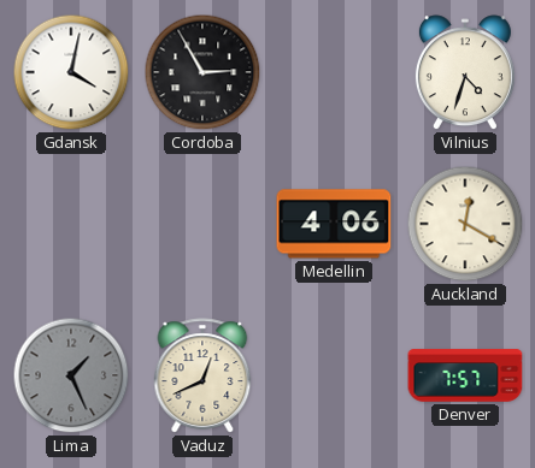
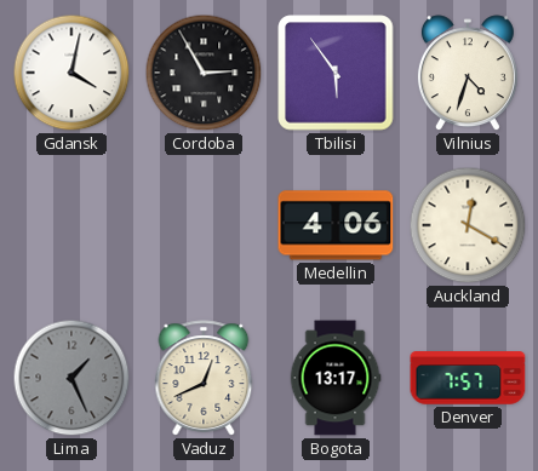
Tbilisi: none -> 5:54 (336, 73)
Bogota: none -> 13:17 (336, 378)
